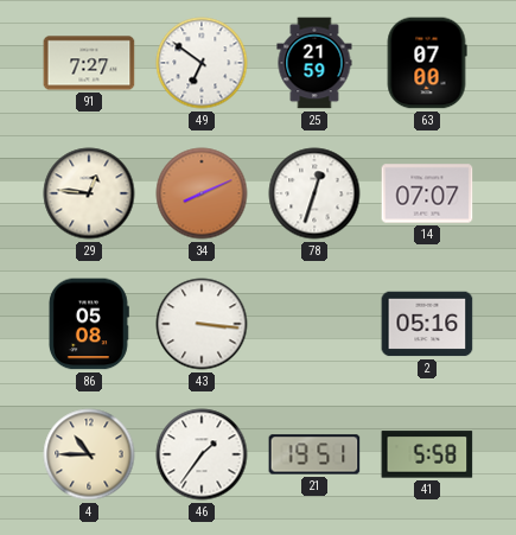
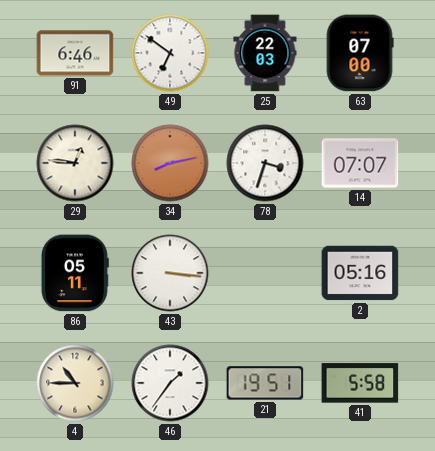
91: 7:27 -> 6:46 (75, 53)
25: 21:59 -> 22:03 (265, 53)
34: 8:11 -> 8:13 (170, 163)
78: 12:33 -> 3:33 (265, 163)
86: 05:08 -> 05:11 (75, 273)
